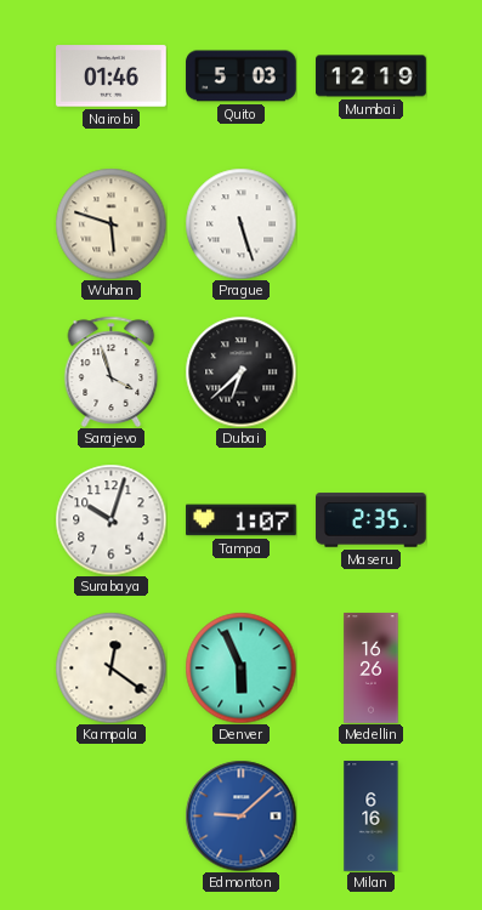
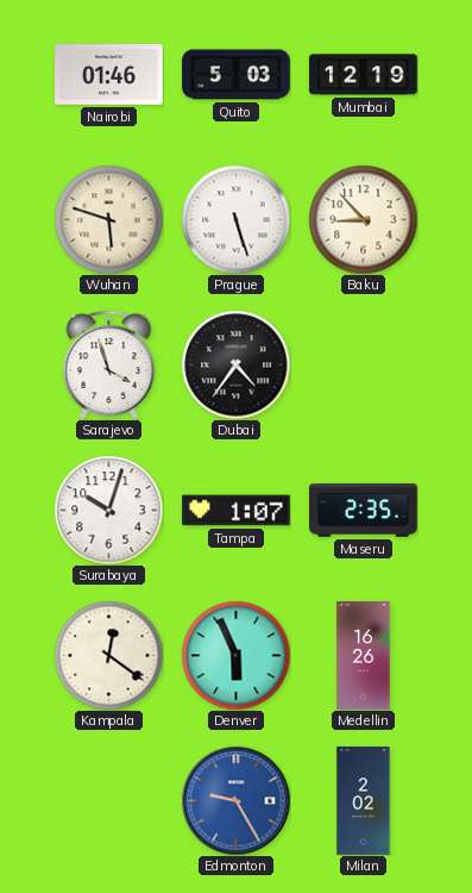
Baku: none -> 8:53 (363, 219)
Dubai: 6:38 -> 4:36 (235, 364)
Edmonton: 9:08 -> 9:25 (235, 800)
Milan: 6:16 -> 2:02 (364, 801)
